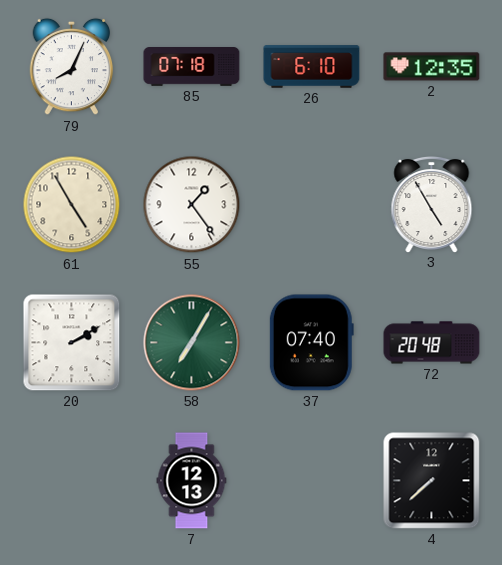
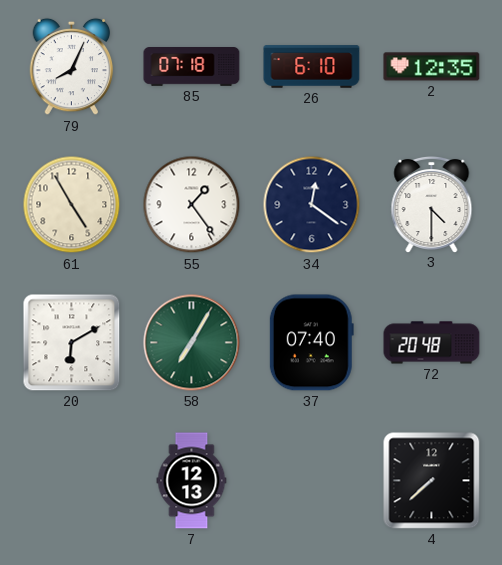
34: none -> 12:21 (312, 205)
3: 4:55 -> 4:30 (432, 204)
20: 2:10 -> 6:10 (72, 343)
